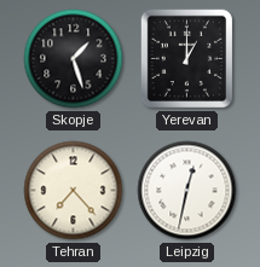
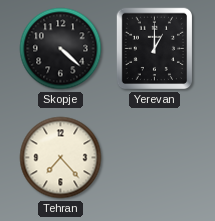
Skopje: 1:27 -> 4:22 (61, 49)
Leipzig: 12:32 -> none (187, 191)
